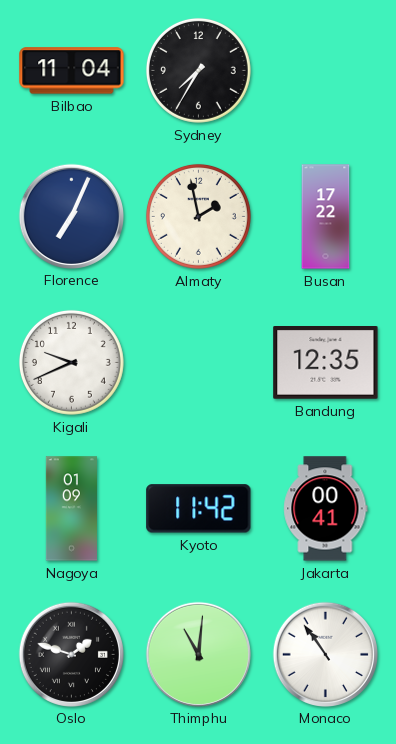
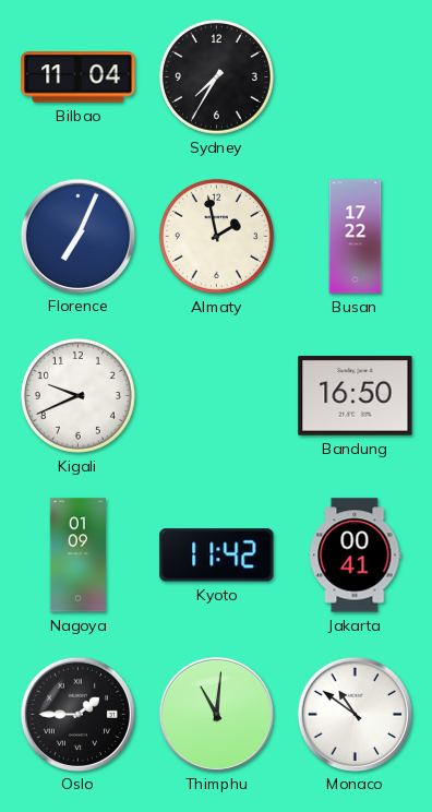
Bandung: 12:35 -> 16:50 (356, 396)
Oslo: 1:48 -> 1:45 (77, 714)
Monaco: 10:54 -> 10:51 (355, 714)
